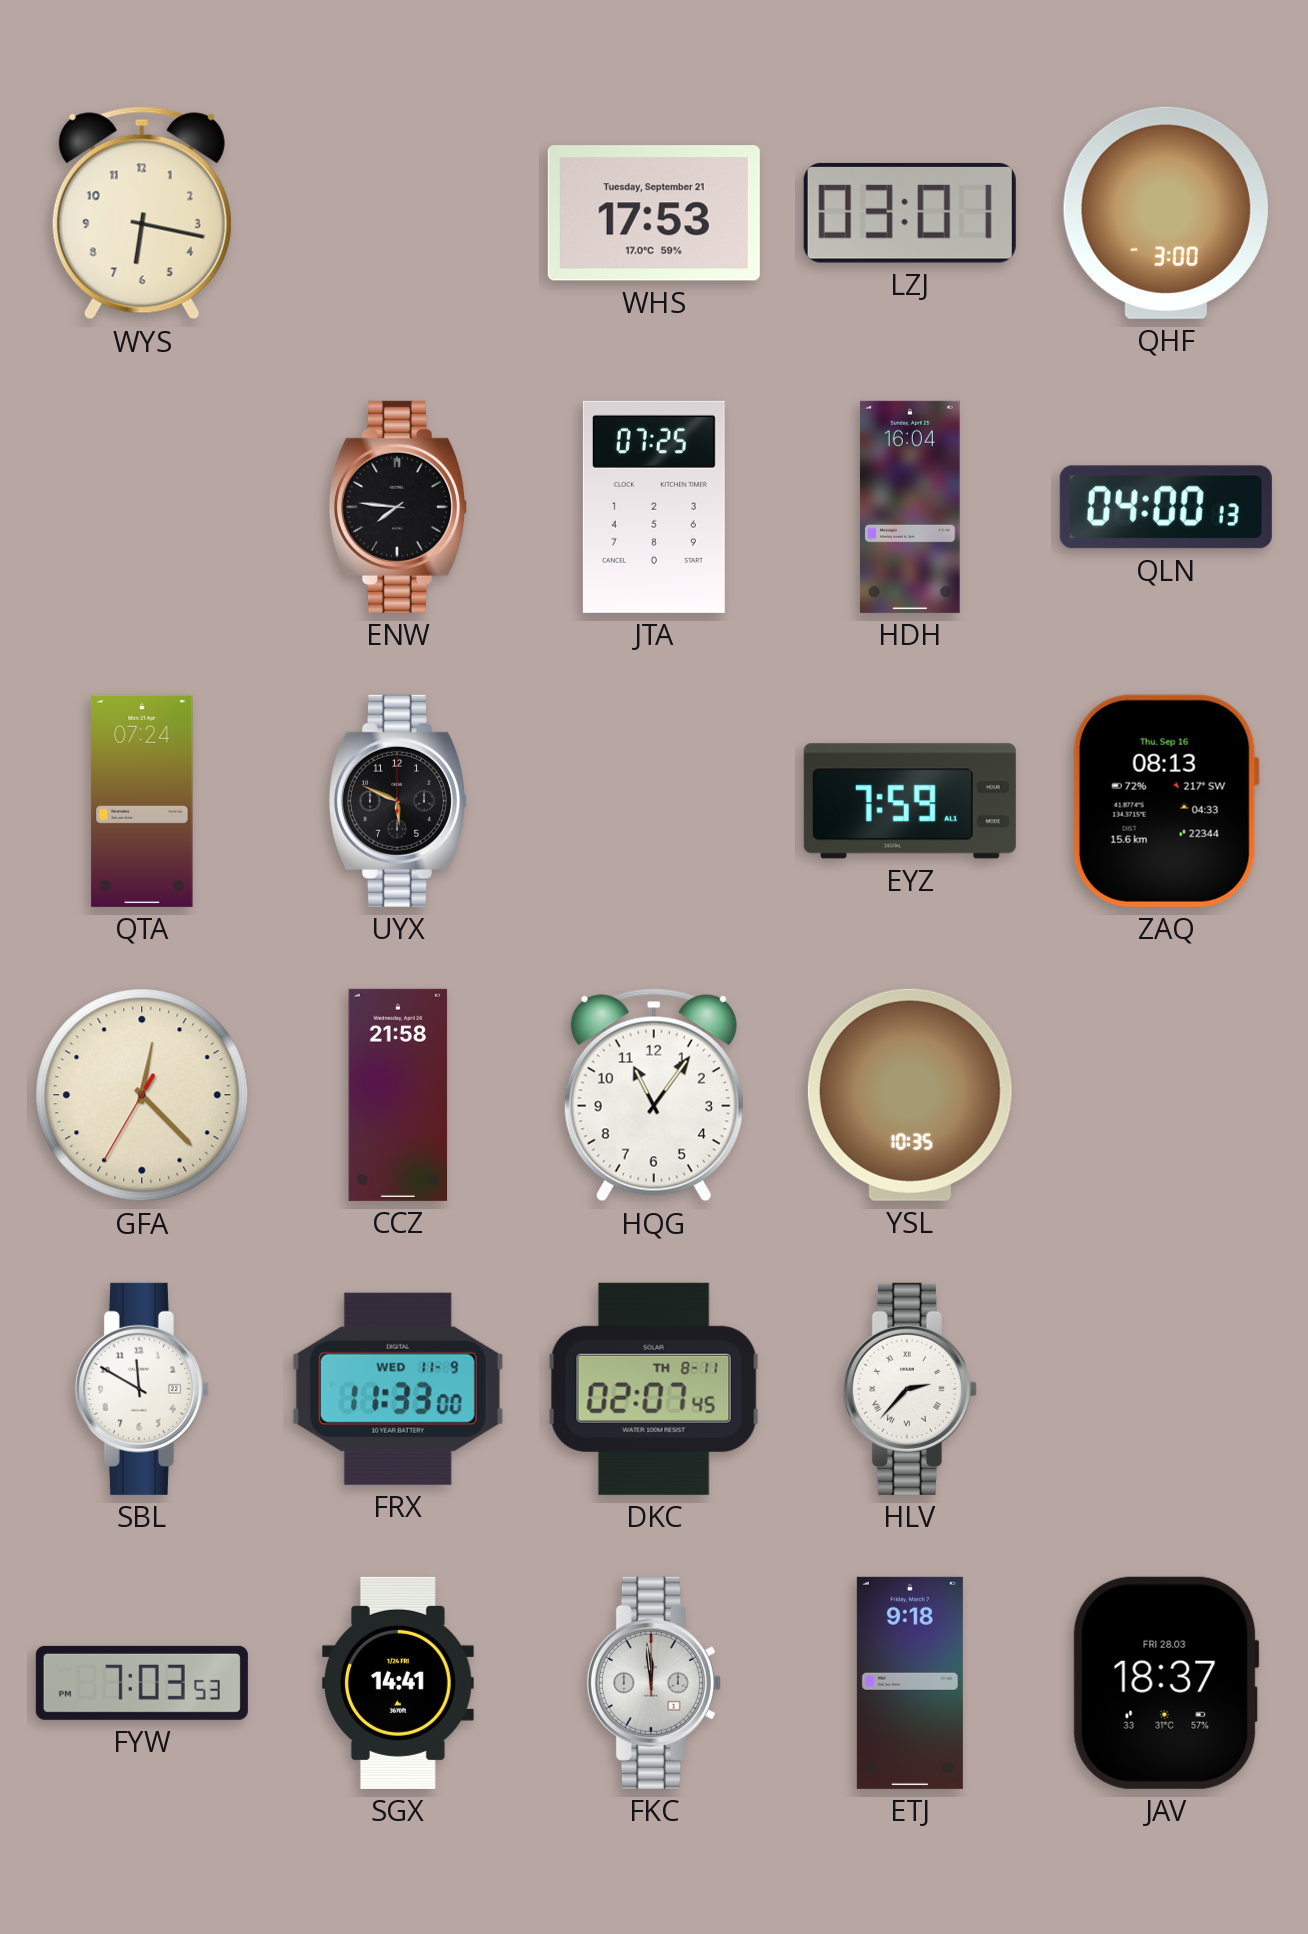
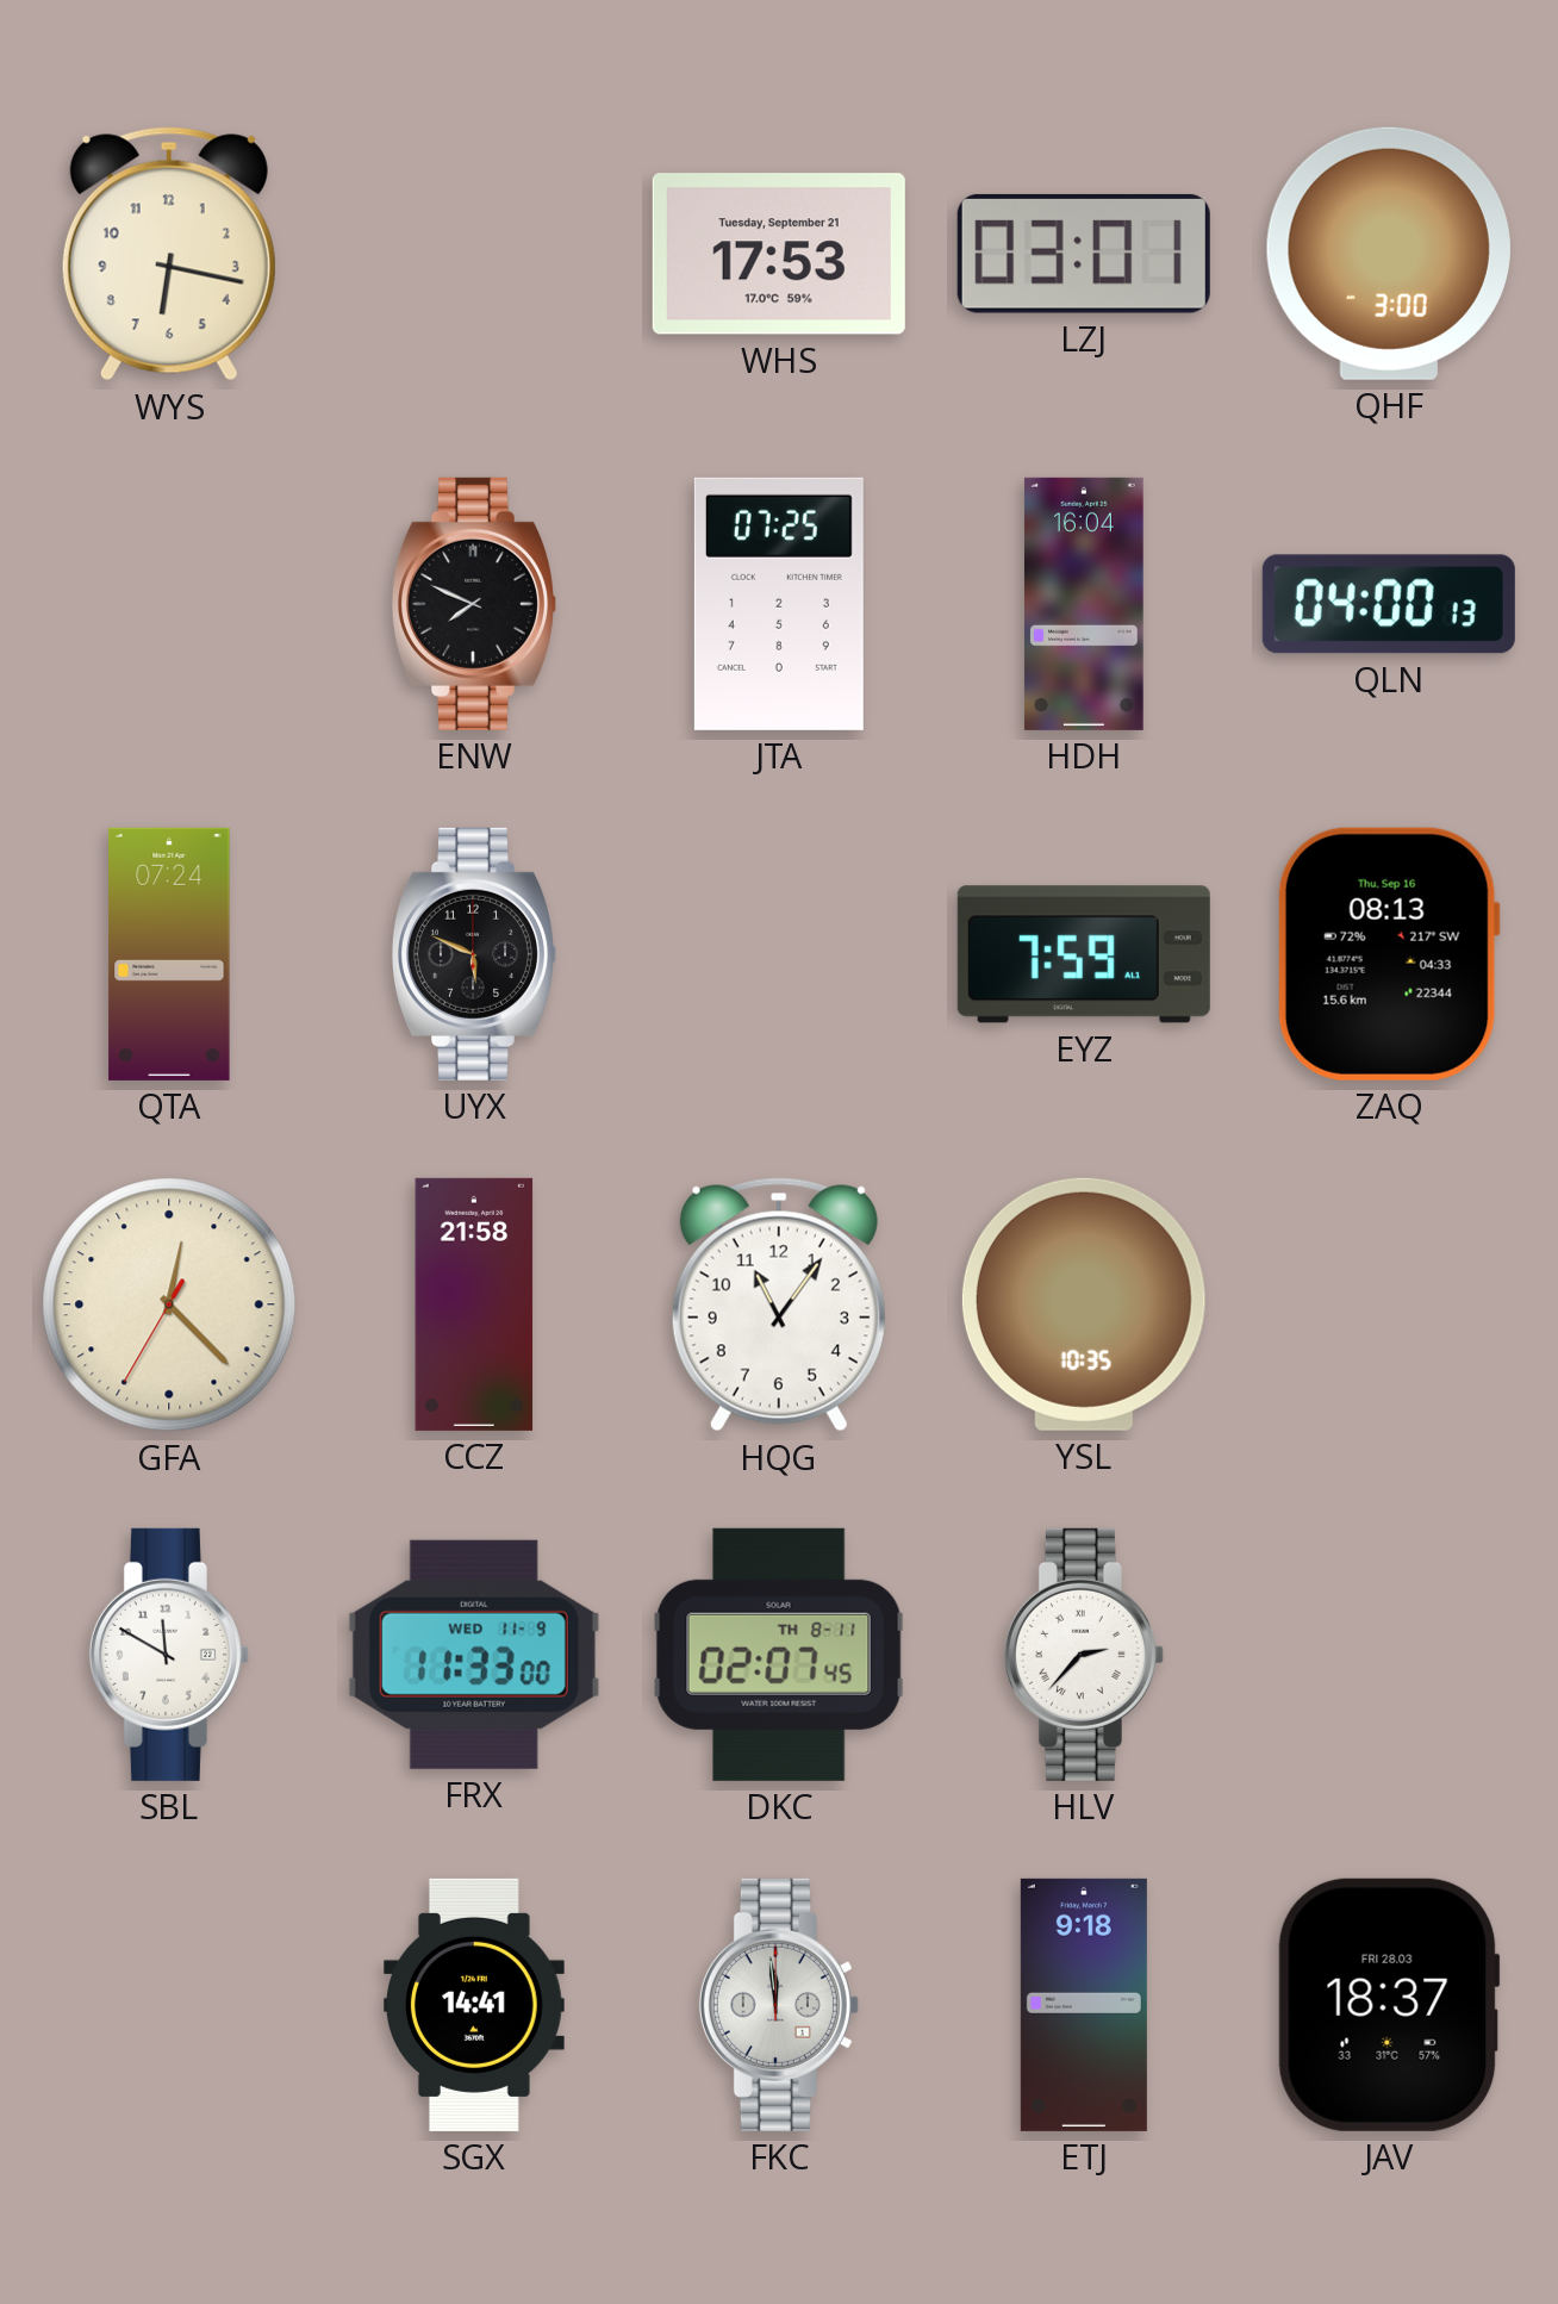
ENW: 7:46 -> 7:49 (474, 604)
FYW: 7:03 -> none (142, 1683)
